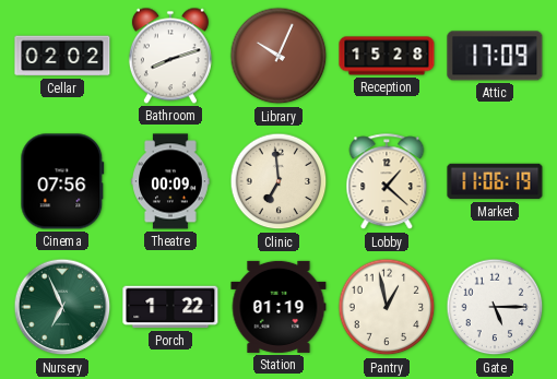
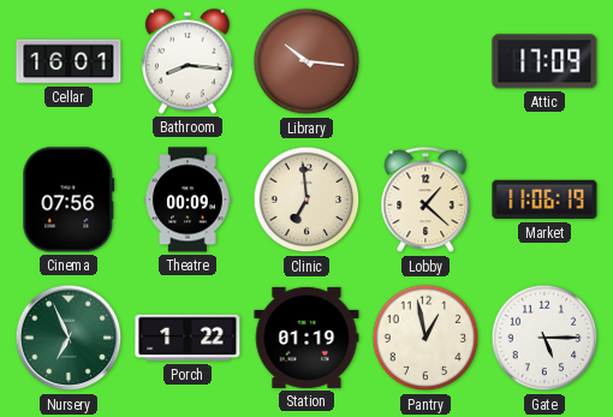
Cellar: 02:02 -> 16:01 (69, 61)
Bathroom: 8:12 -> 8:16 (188, 61)
Library: 10:04 -> 10:16 (306, 61)
Reception: 15:28 -> none (387, 56)
